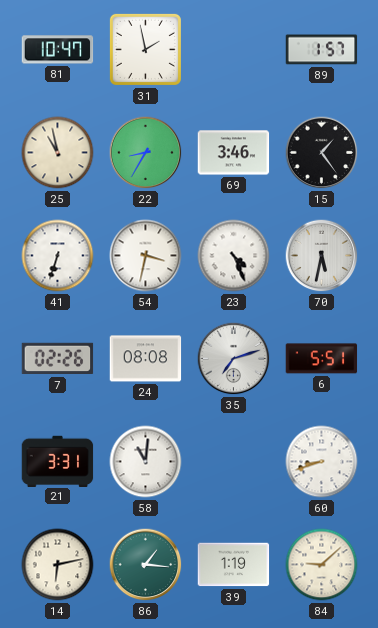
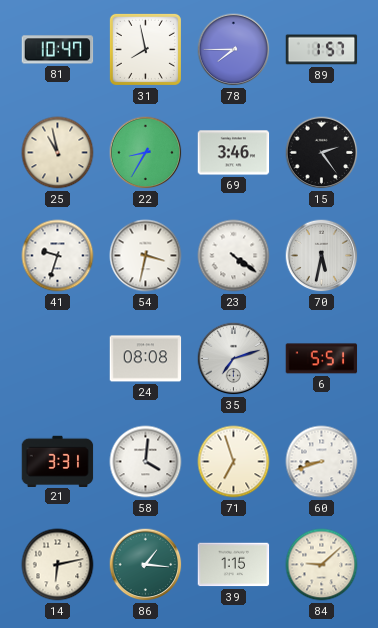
31: 1:58 -> 7:58 (145, 49)
78: none -> 7:45 (234, 50)
15: 1:24 -> 2:24 (322, 153)
41: 6:33 -> 9:33 (58, 256)
23: 4:26 -> 4:21 (234, 256)
7: 02:26 -> none (58, 359)
58: 11:01 -> 4:01 (146, 462)
71: none -> 6:57 (234, 462)
39: 1:19 -> 1:15 (234, 565)
